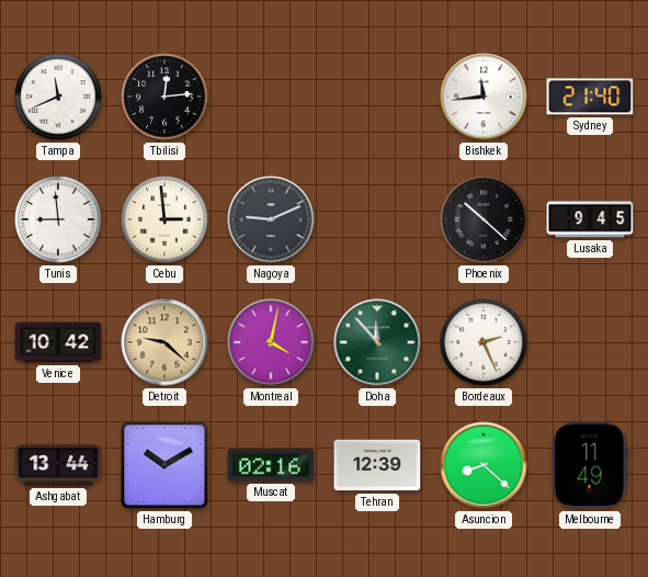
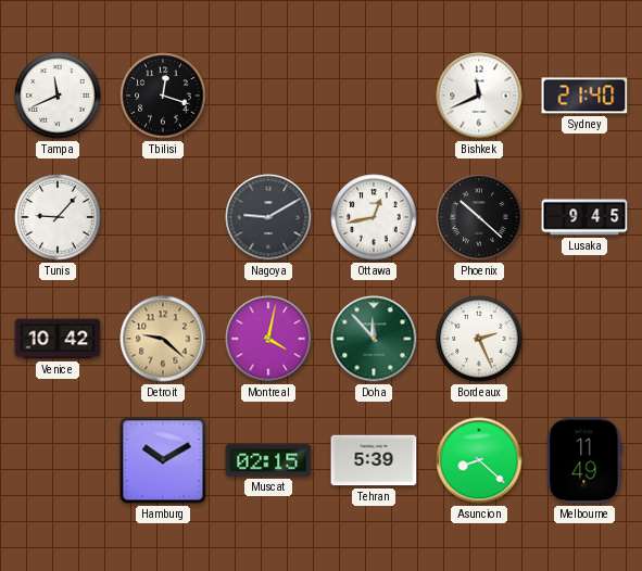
Tbilisi: 12:14 -> 12:18 (163, 96)
Bishkek: 11:44 -> 11:41 (479, 96)
Tunis: 8:59 -> 9:07 (58, 217)
Cebu: 2:59 -> none (164, 219)
Nagoya: 9:11 -> 9:10 (268, 217)
Ottawa: none -> 12:43 (374, 217)
Ashgabat: 13:44 -> none (58, 465)
Muscat: 02:16 -> 02:15 (268, 460)
Tehran: 12:39 -> 5:39 (374, 460)
